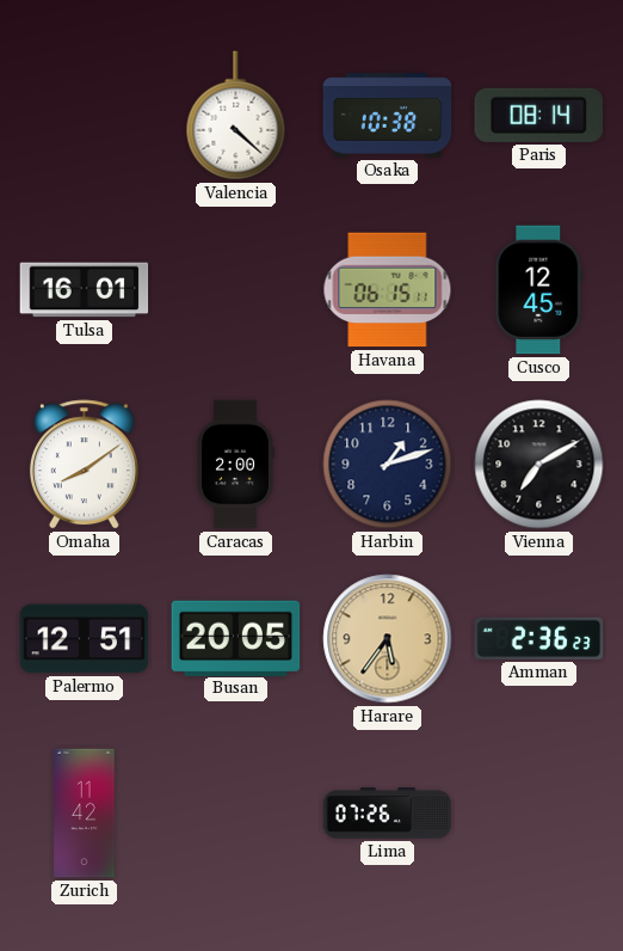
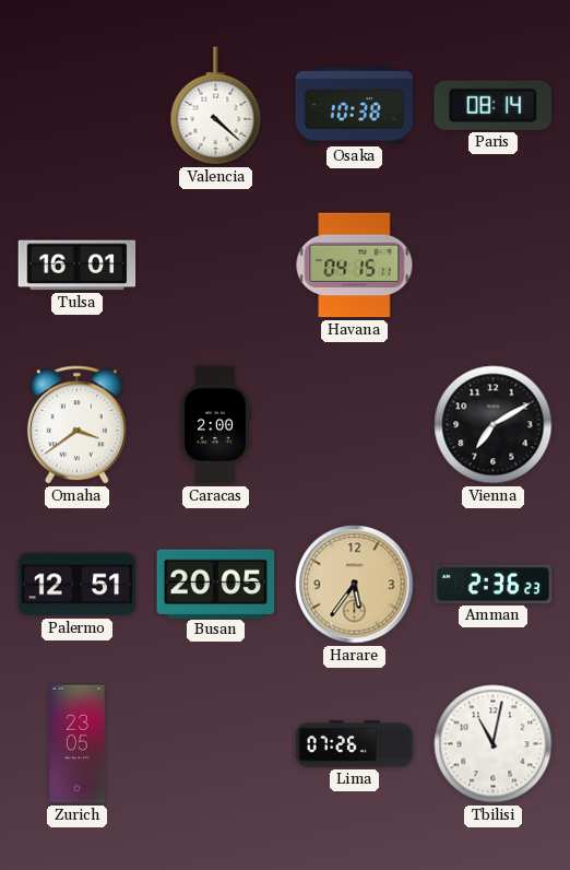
Havana: 06:15 -> 04:15 (355, 266)
Cusco: 12:45 -> none (539, 290)
Omaha: 8:09 -> 3:39 (76, 425)
Harbin: 1:12 -> none (388, 465)
Zurich: 11:42 -> 23:05 (78, 744)
Tbilisi: none -> 11:02 (494, 744)
